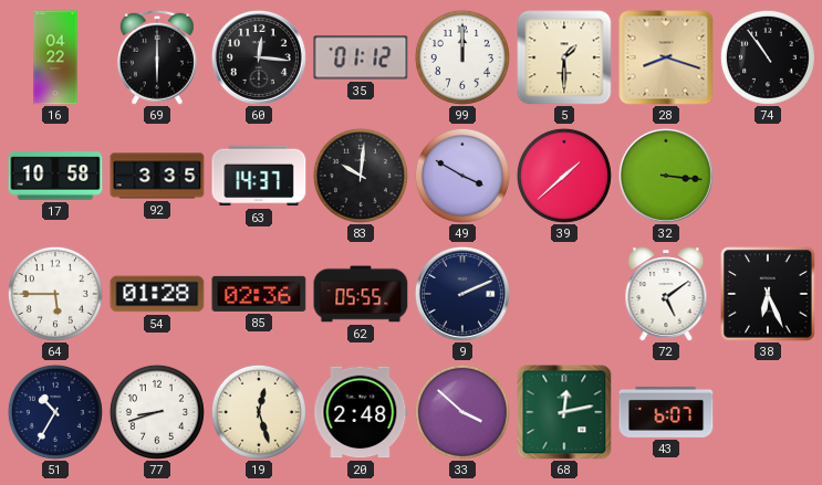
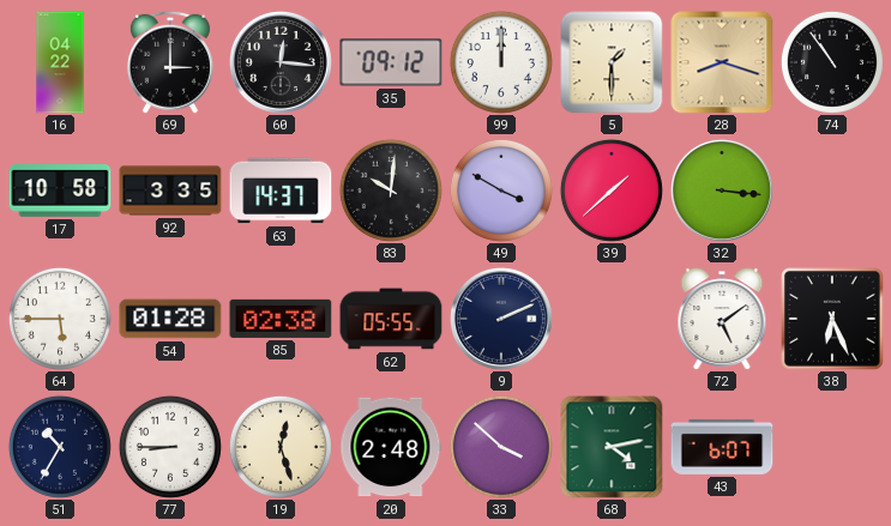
69: 6:00 -> 3:00 (170, 62)
35: 01:12 -> 09:12 (391, 62)
85: 02:36 -> 02:38 (281, 319)
77: 8:42 -> 8:45 (170, 447)
68: 12:13 -> 4:13 (612, 447)
